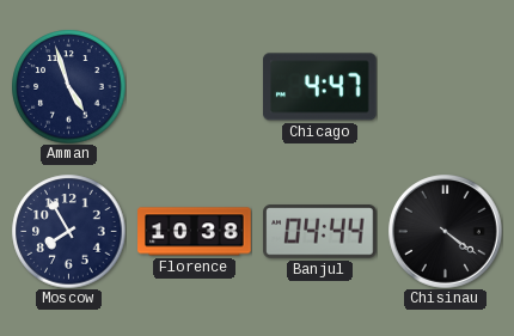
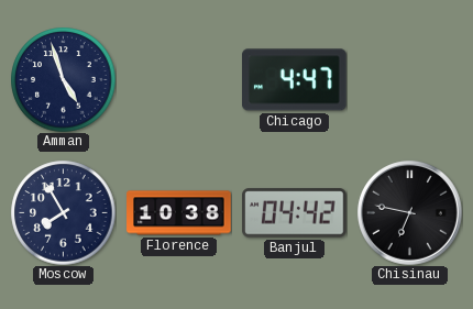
Banjul: 04:44 -> 04:42 (295, 213)
Chisinau: 4:21 -> 6:47 (410, 213)
